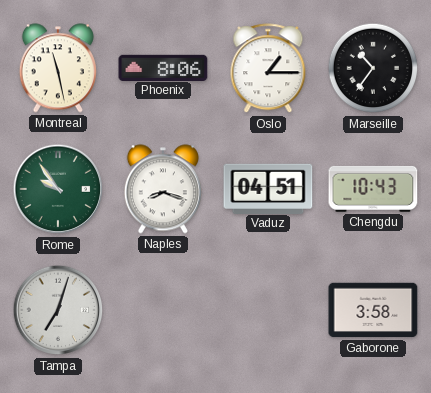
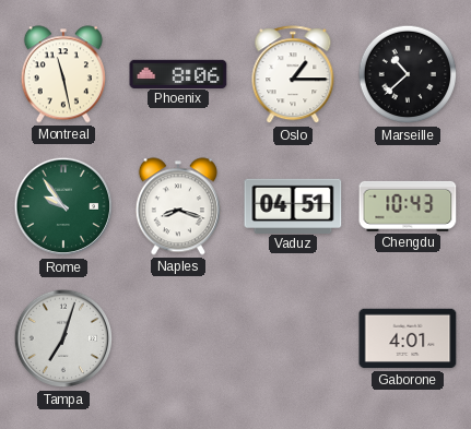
Marseille: 10:36 -> 10:38 (408, 74)
Gaborone: 3:58 -> 4:01 (408, 338)
